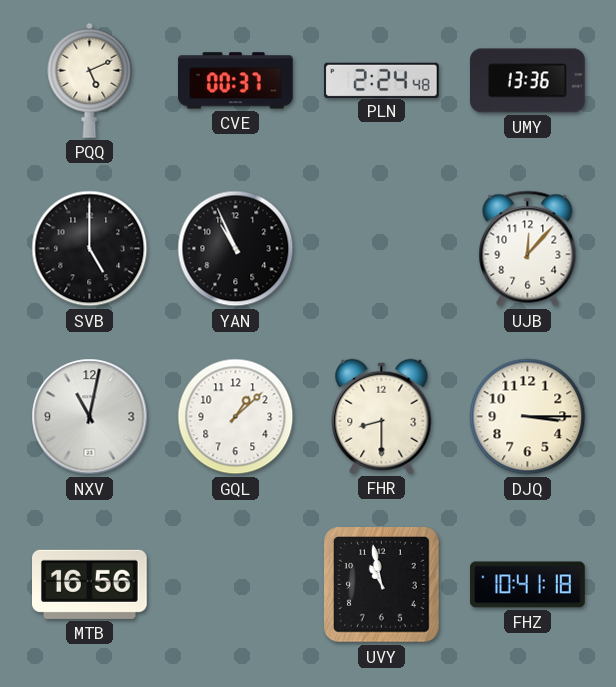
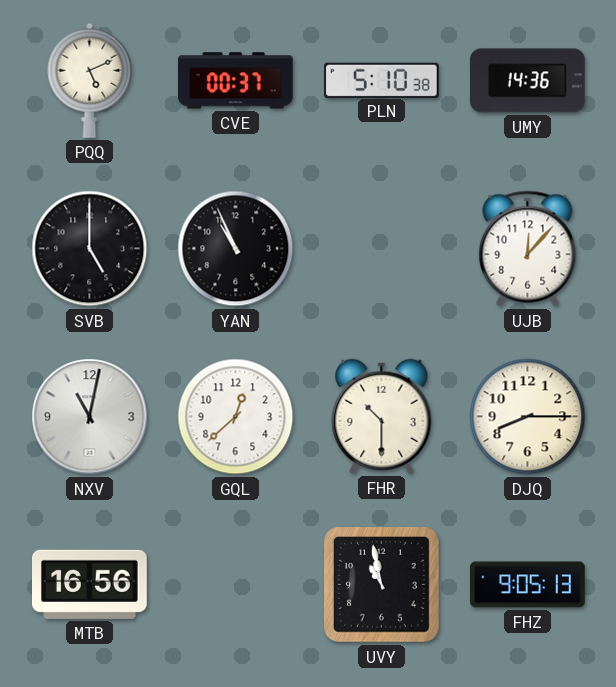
PLN: 2:24 -> 5:10 (382, 80)
UMY: 13:36 -> 14:36 (528, 81)
GQL: 1:08 -> 12:38 (236, 417)
FHR: 8:30 -> 10:30 (382, 416)
DJQ: 3:15 -> 8:15 (528, 417)
FHZ: 10:41 -> 9:05 (528, 585)
